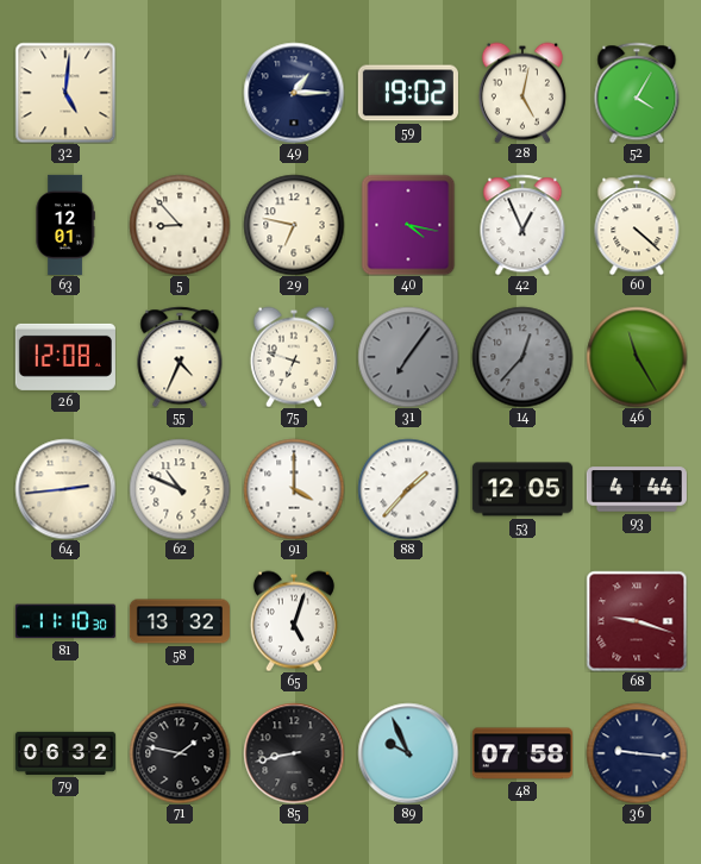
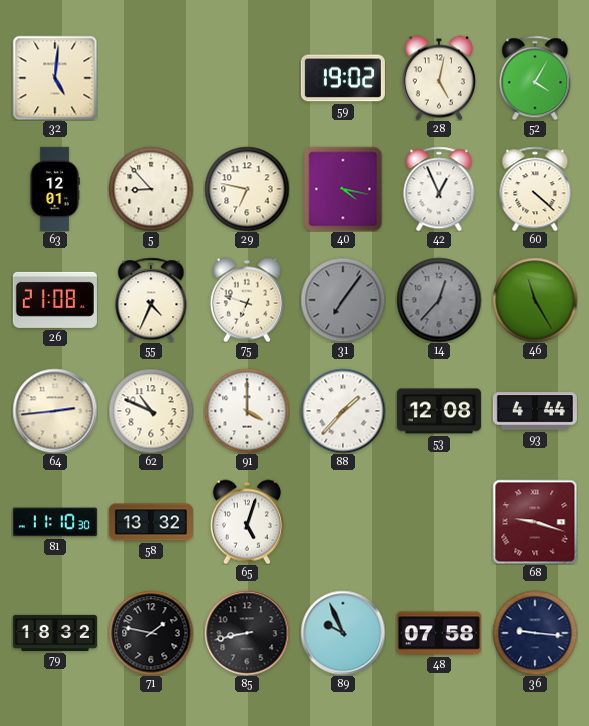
49: 1:15 -> none (294, 93)
26: 12:08 -> 21:08 (55, 300)
53: 12:05 -> 12:08 (439, 411)
79: 06:32 -> 18:32 (55, 633)
